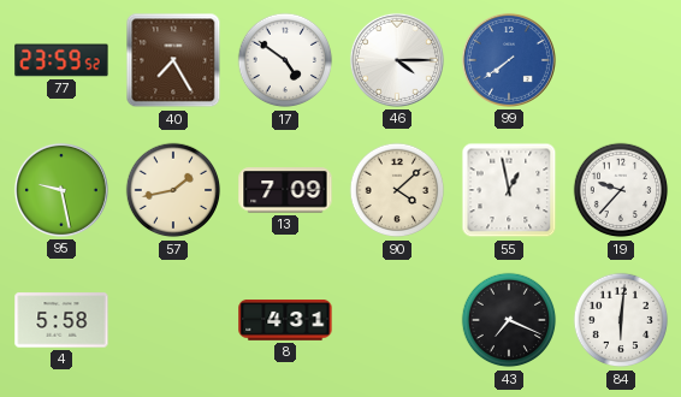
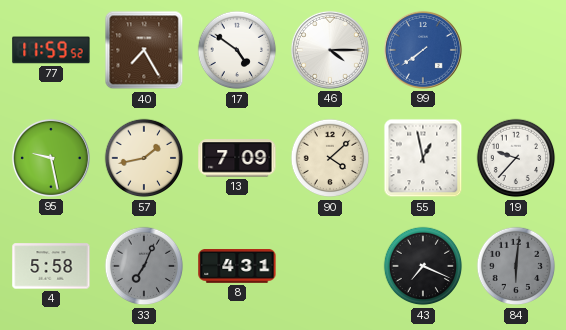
77: 23:59 -> 11:59 (51, 50)
33: none -> 7:04 (144, 266)
84 dial: white -> grey (516, 266)
